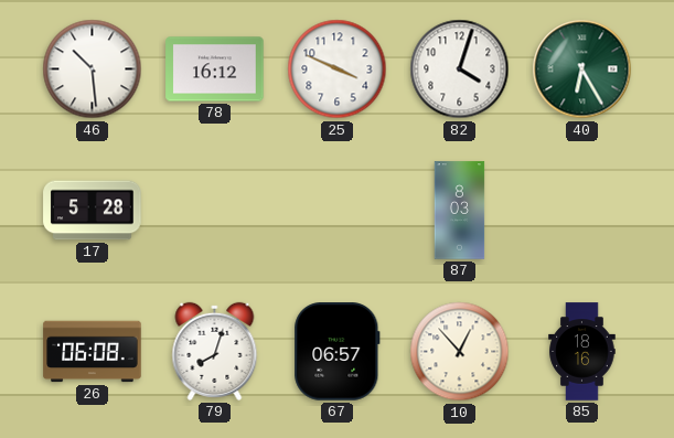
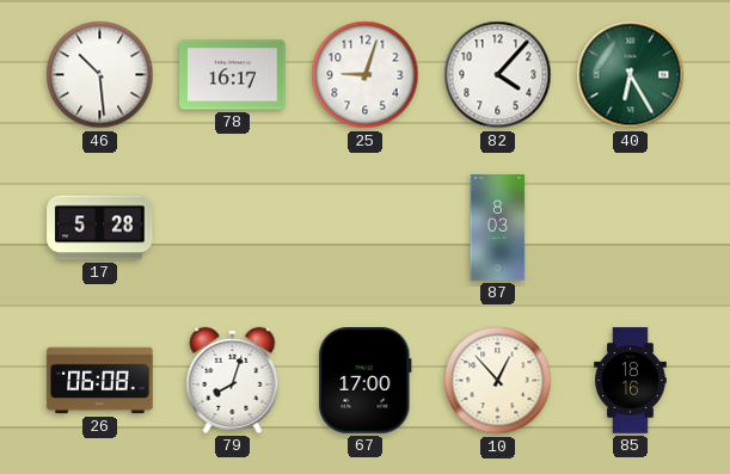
78: 16:12 -> 16:17 (233, 75)
25: 3:49 -> 9:03 (366, 75)
82: 4:03 -> 4:07 (498, 75)
67: 06:57 -> 17:00 (366, 381)
